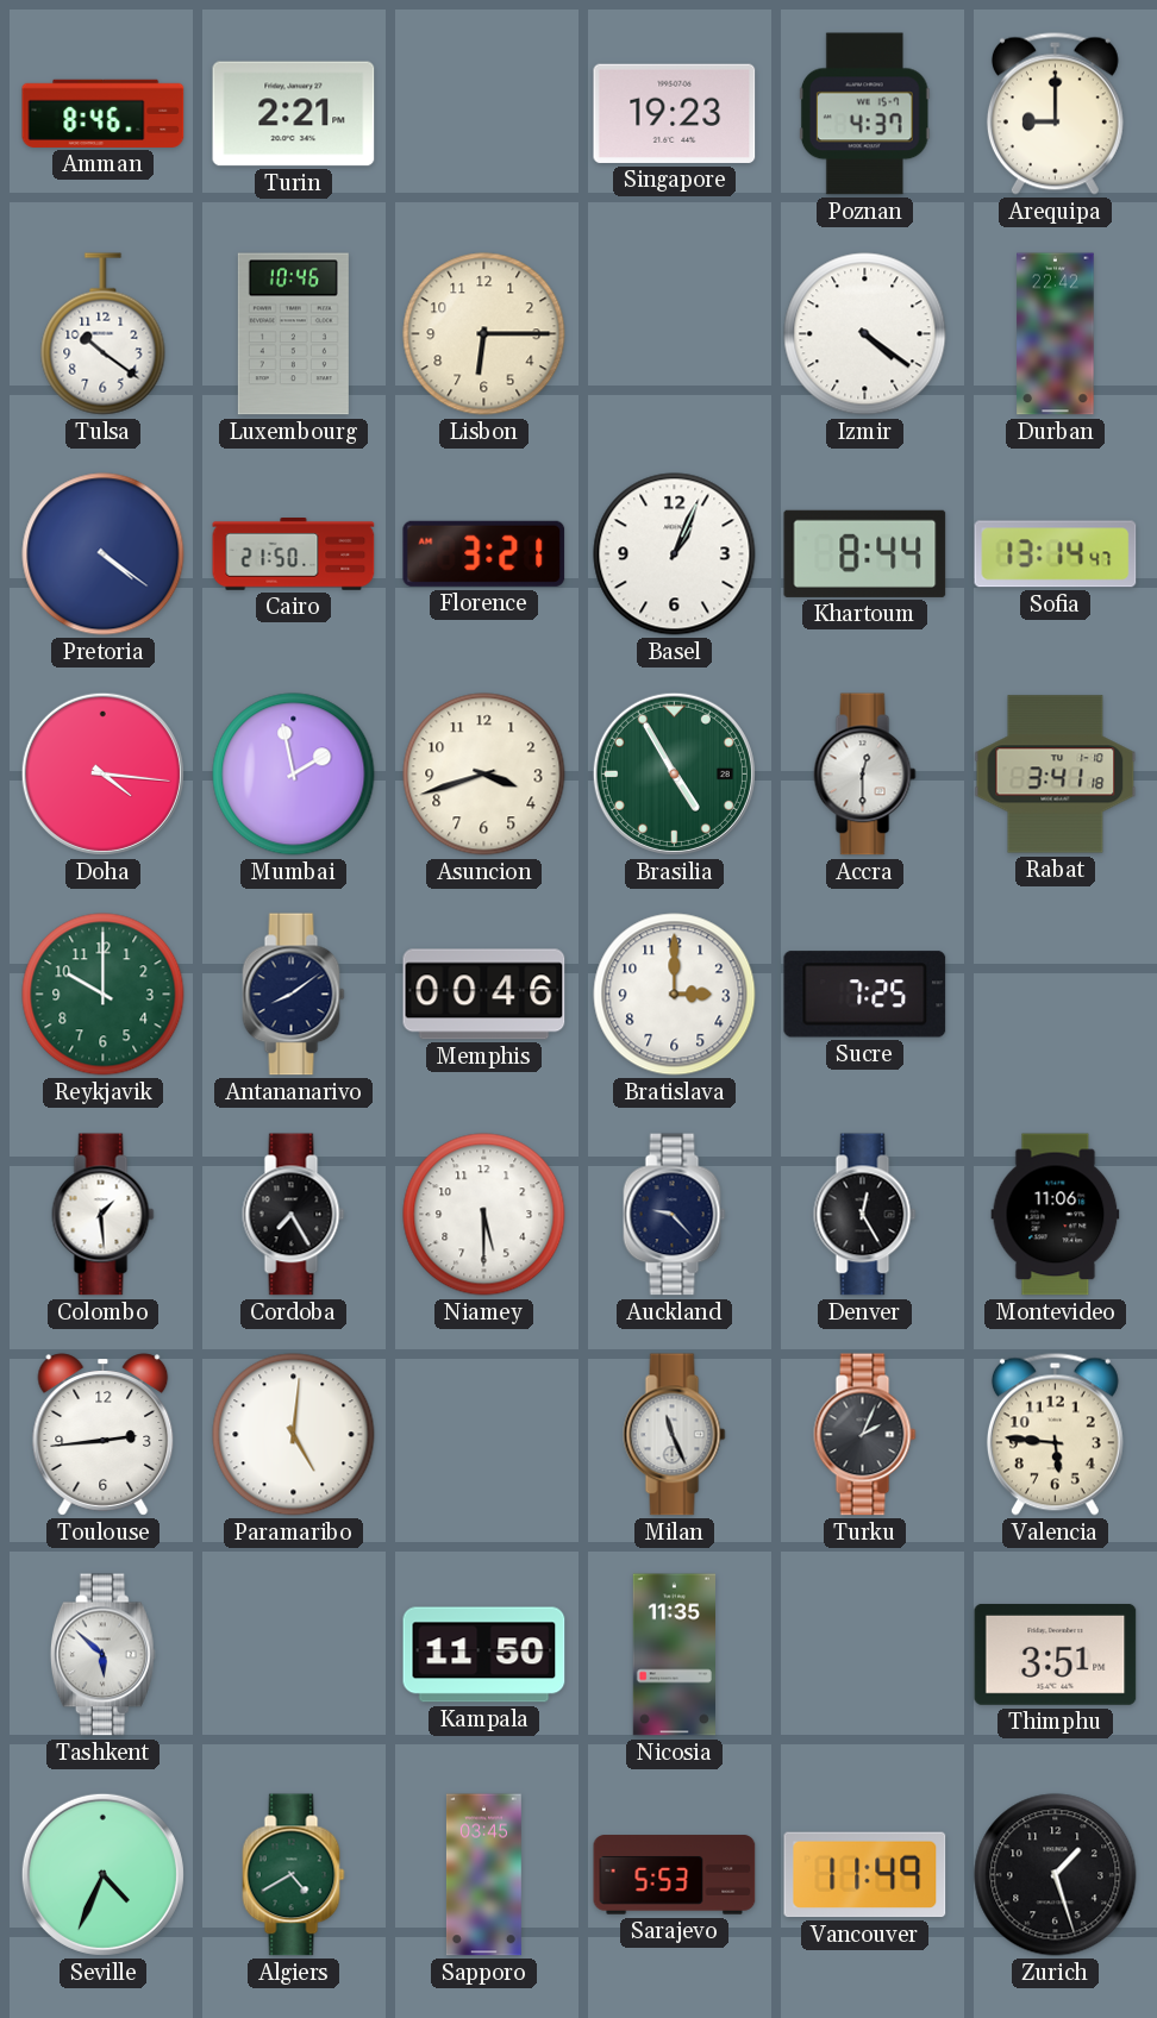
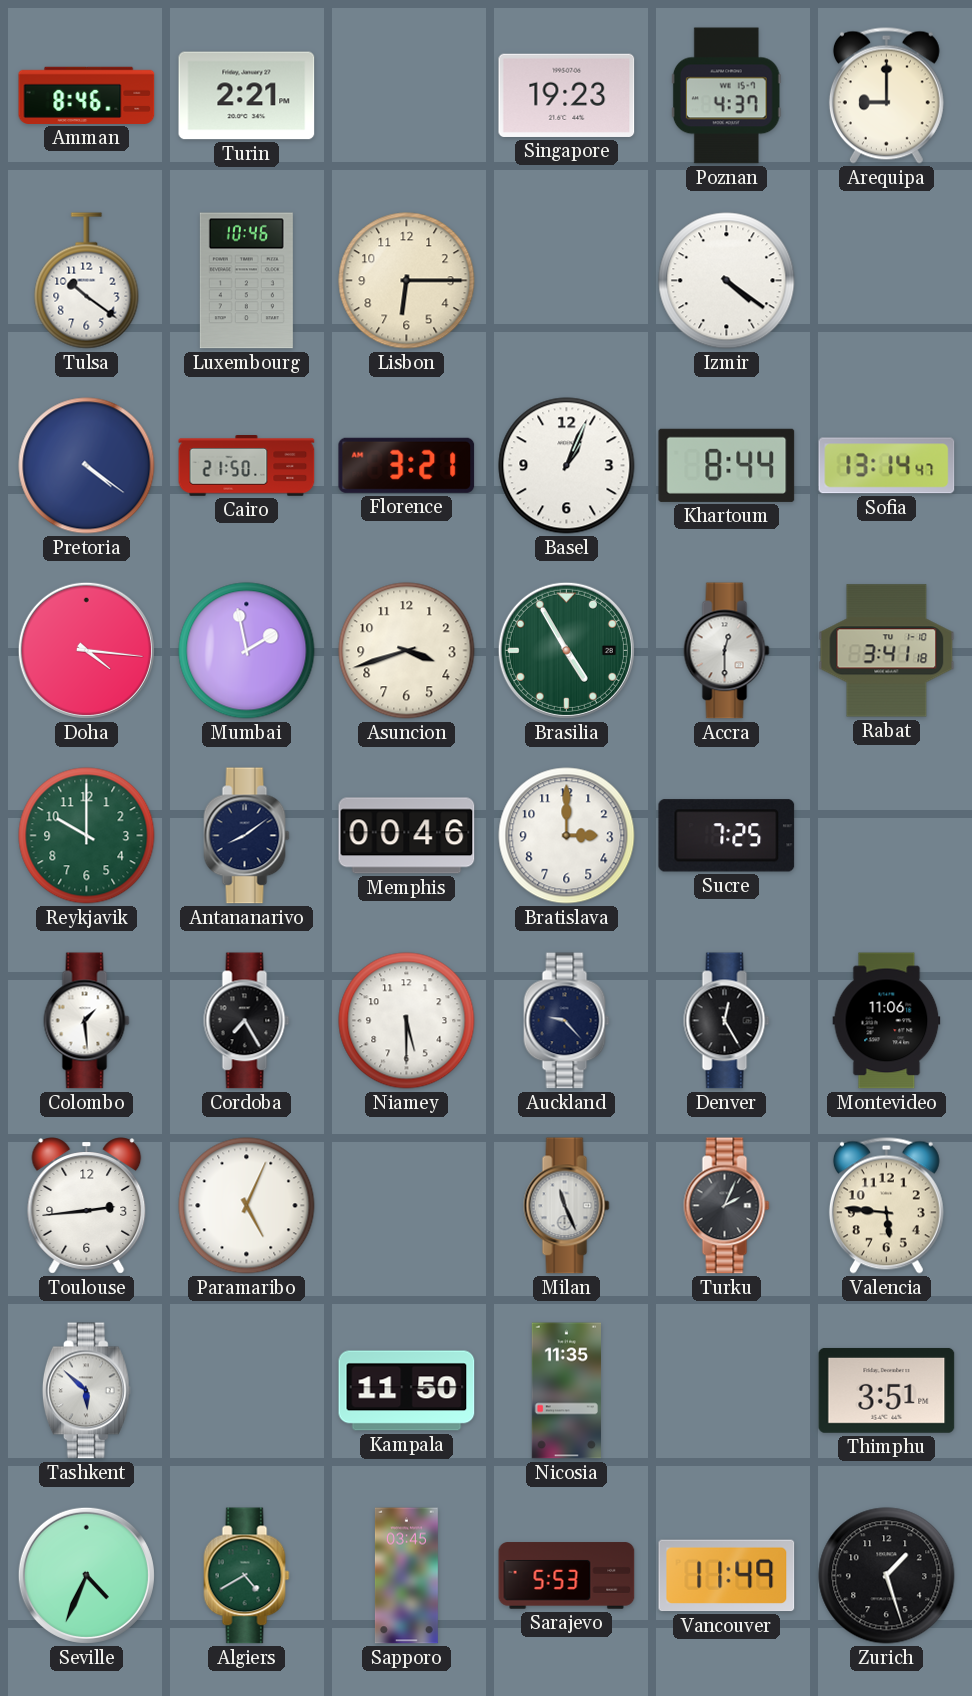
Durban: 22:42 -> none (1056, 334)
Paramaribo: 5:01 -> 5:04 (247, 1206)
